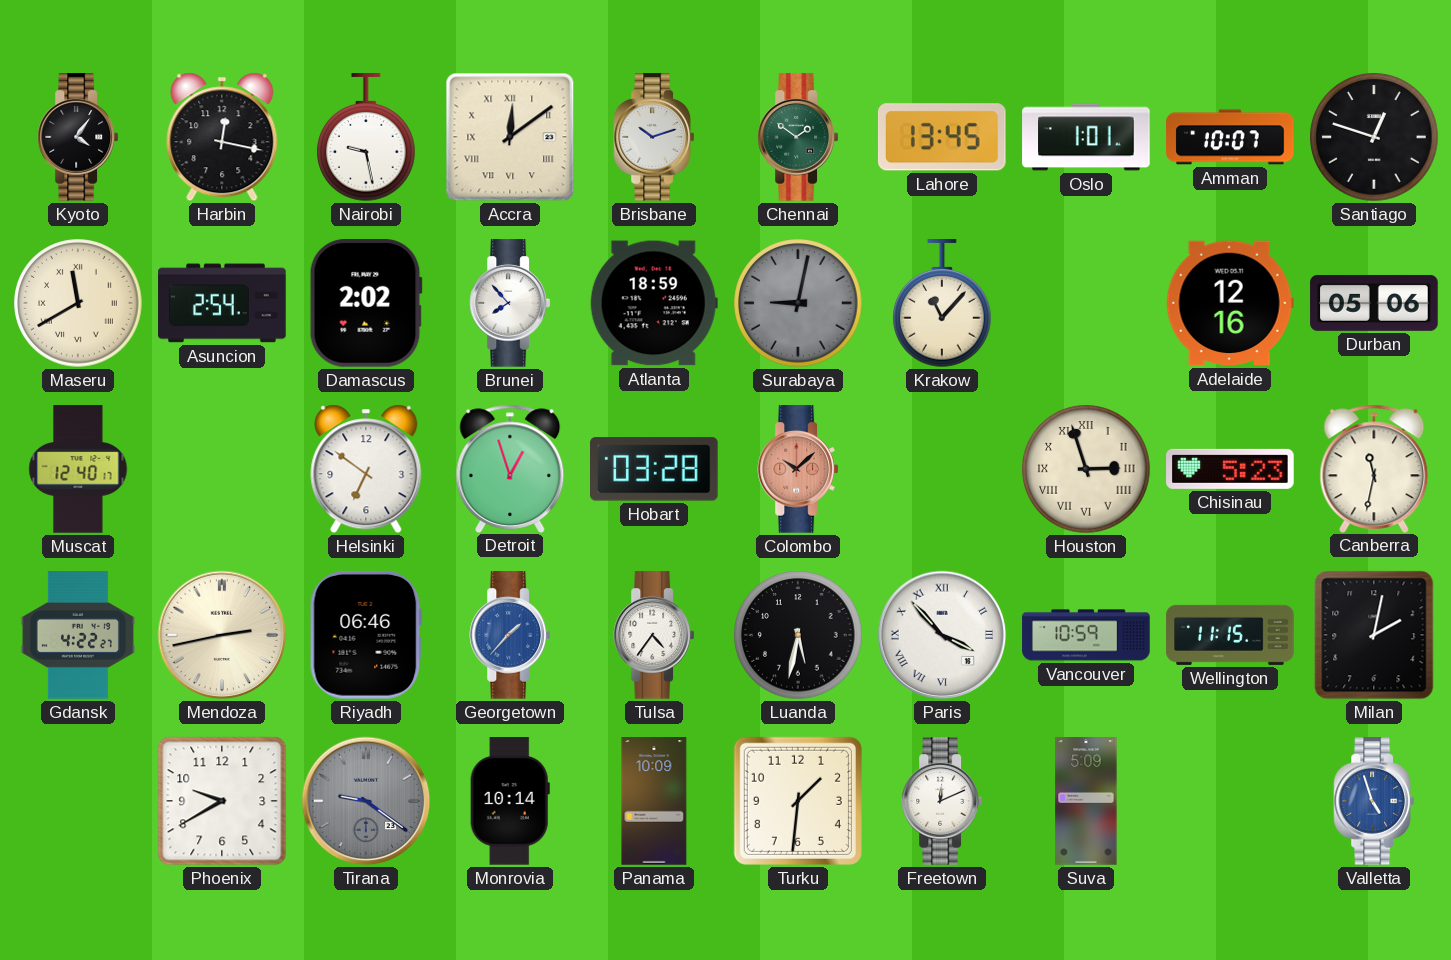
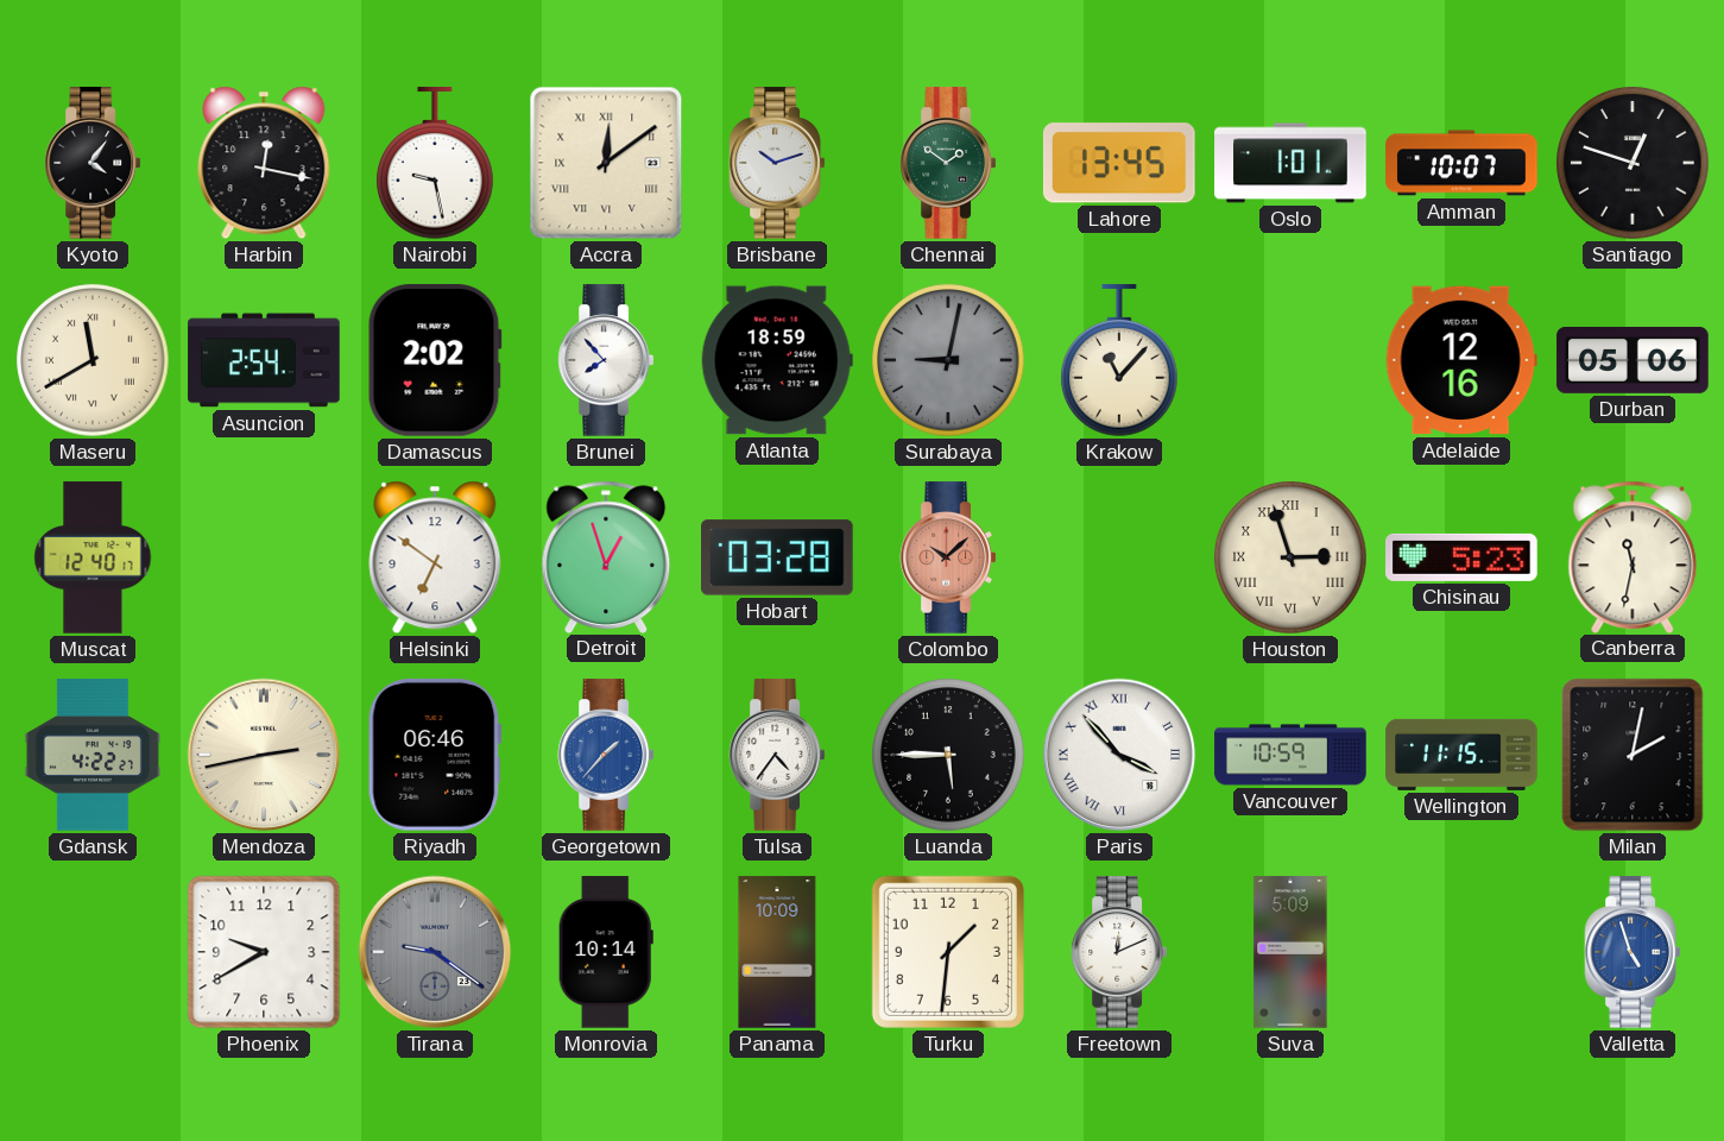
Luanda: 5:32 -> 5:45 (948, 755)
